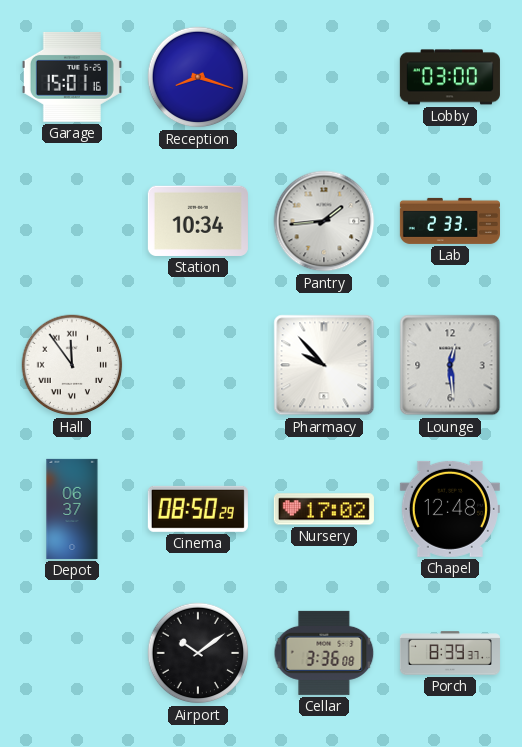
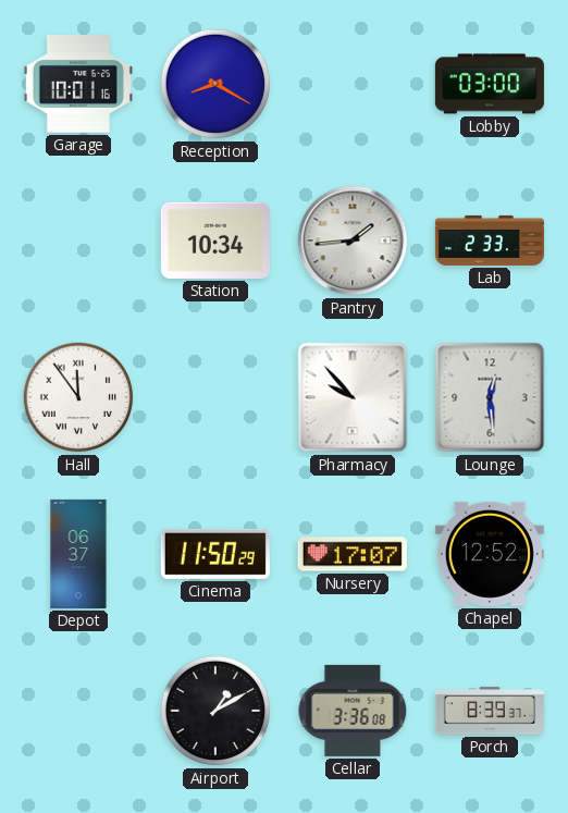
Garage: 15:01 -> 10:01 (78, 84)
Reception: 8:18 -> 8:20 (215, 84)
Cinema: 08:50 -> 11:50 (215, 554)
Nursery: 17:02 -> 17:07 (353, 554)
Chapel: 12:48 -> 12:52 (490, 554)
Airport: 10:09 -> 1:10 (215, 711)
